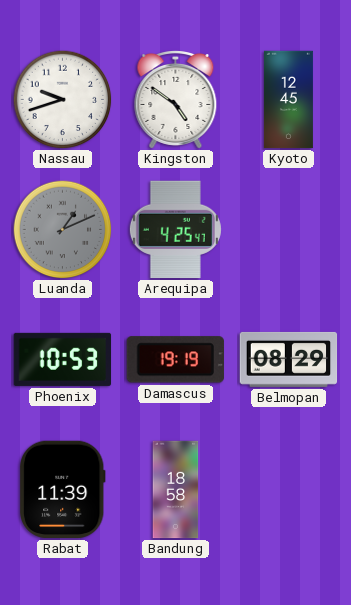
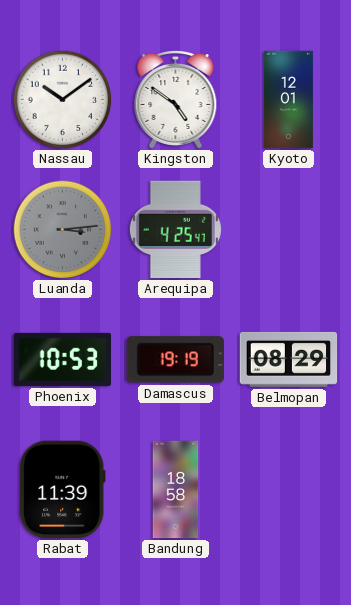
Nassau: 9:42 -> 10:09 (63, 100)
Kyoto: 12:45 -> 12:01 (288, 100)
Luanda: 1:11 -> 3:14 (63, 230)
